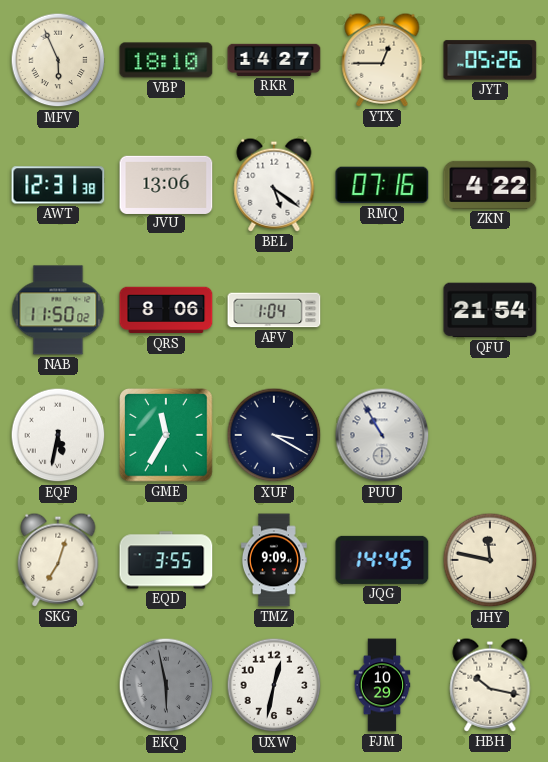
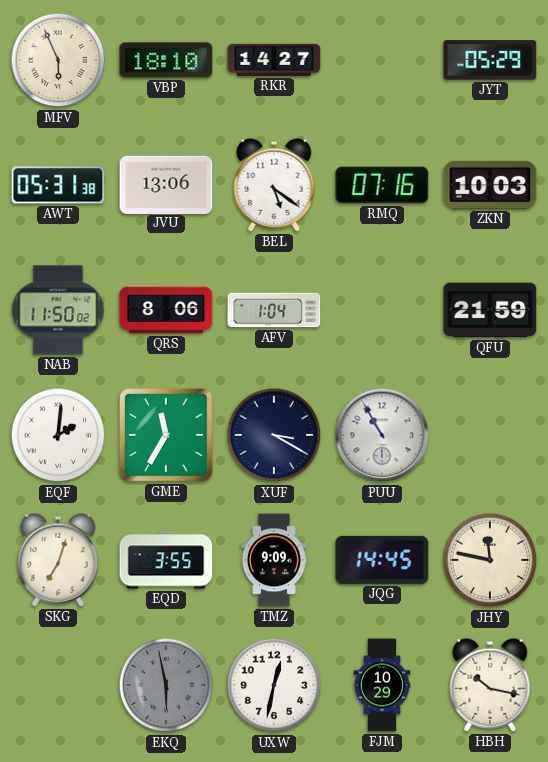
YTX: 12:45 -> none (382, 60)
JYT: 05:26 -> 05:29 (490, 60)
AWT: 12:31 -> 05:31 (58, 185)
ZKN: 4:22 -> 10:03 (490, 185)
QFU: 21:54 -> 21:59 (490, 310)
EQF: 5:32 -> 2:01 (58, 435)
